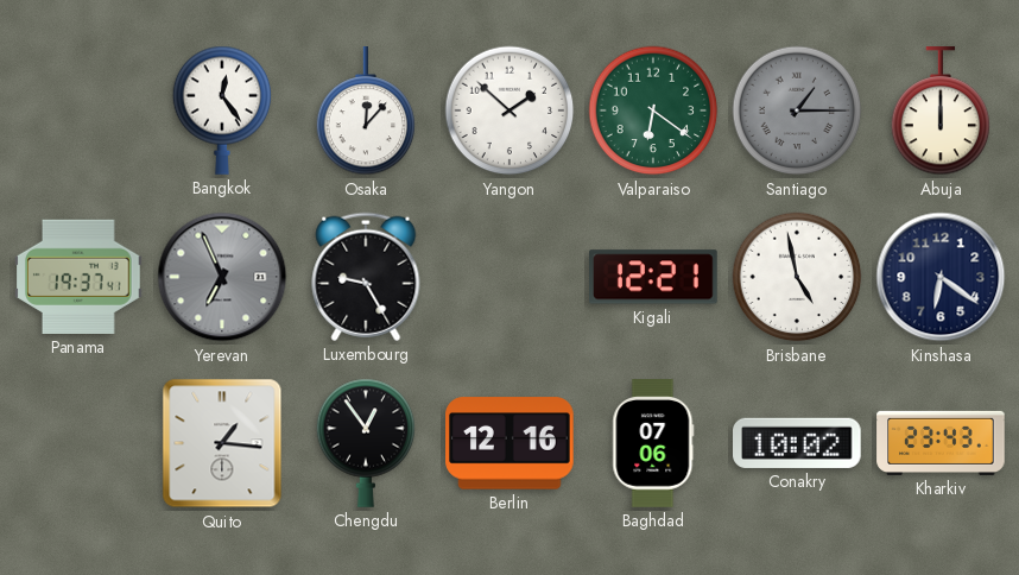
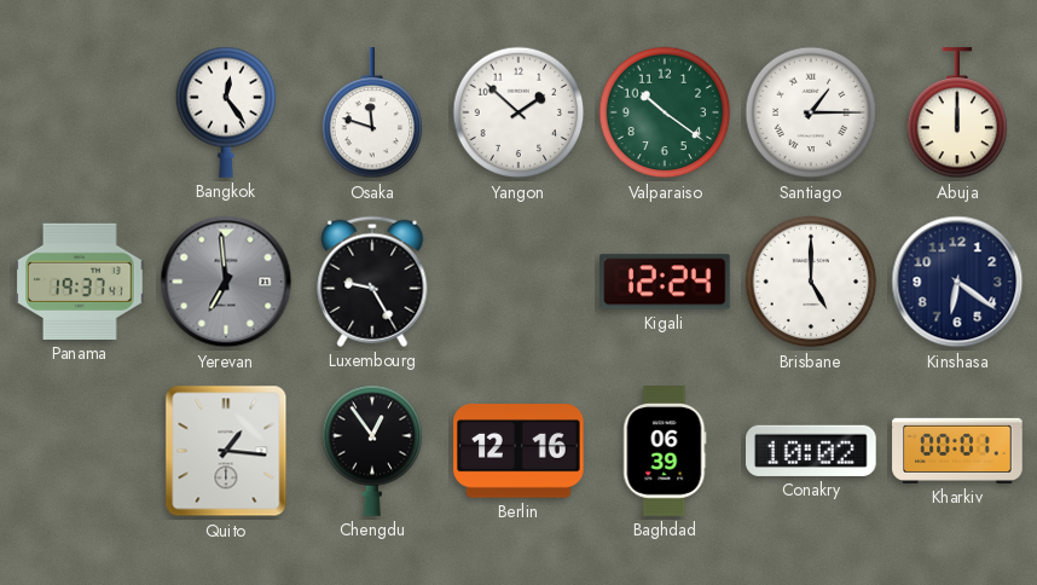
Osaka: 12:07 -> 11:48 (372, 114)
Valparaiso: 6:21 -> 10:21 (665, 112)
Santiago dial: grey -> white (811, 112)
Yerevan: 6:56 -> 6:59 (226, 282)
Kigali: 12:21 -> 12:24 (666, 282)
Brisbane: 4:58 -> 5:00 (811, 282)
Baghdad: 07:06 -> 06:39 (665, 451)
Kharkiv: 23:43 -> 00:01 (957, 451)
